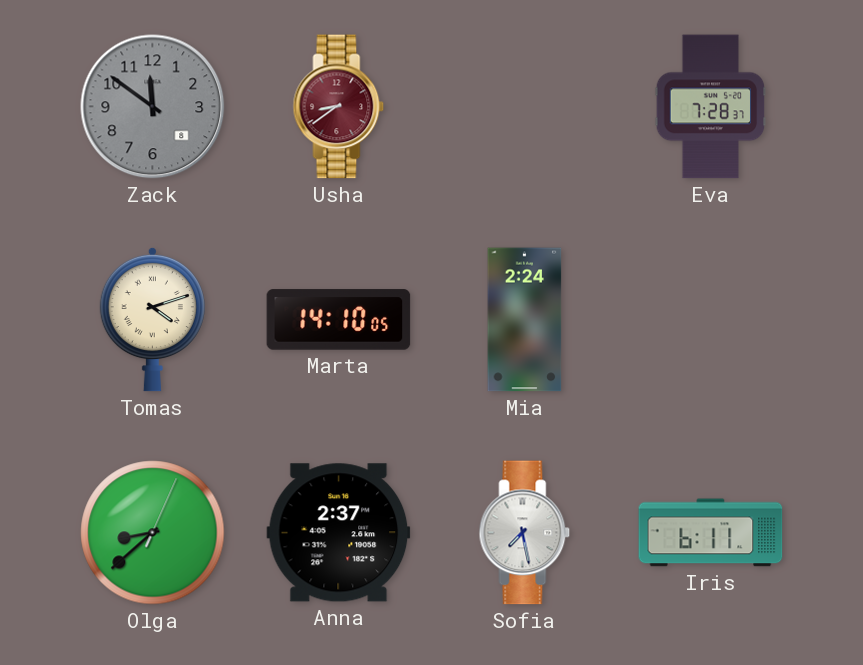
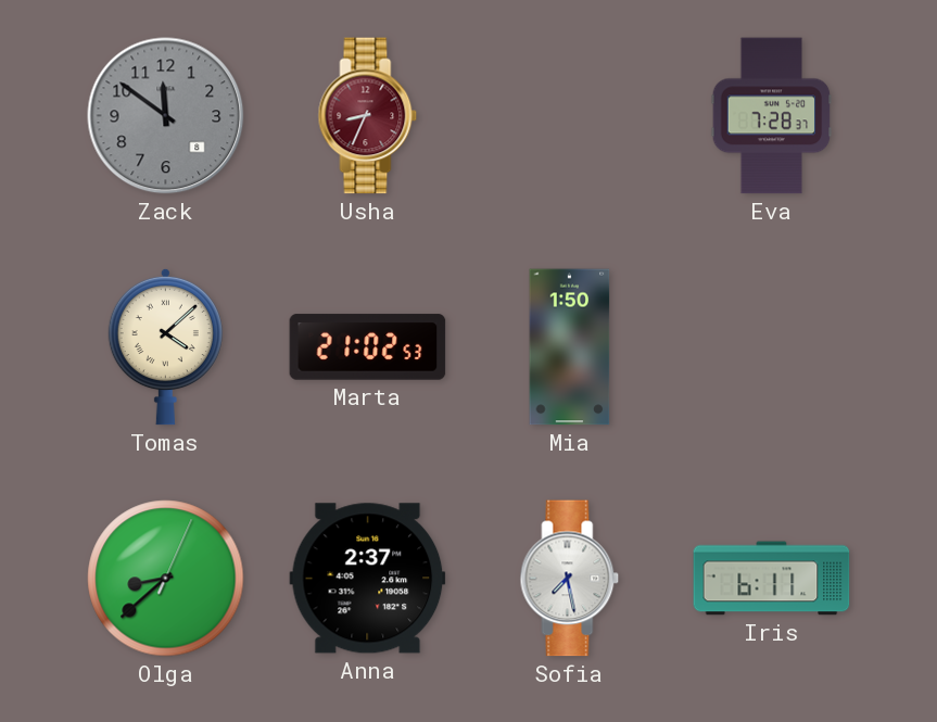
Usha: 8:39 -> 8:34 (368, 116)
Tomas: 4:12 -> 4:08 (165, 346)
Marta: 14:10 -> 21:02 (368, 347)
Mia: 2:24 -> 1:50 (570, 347)
